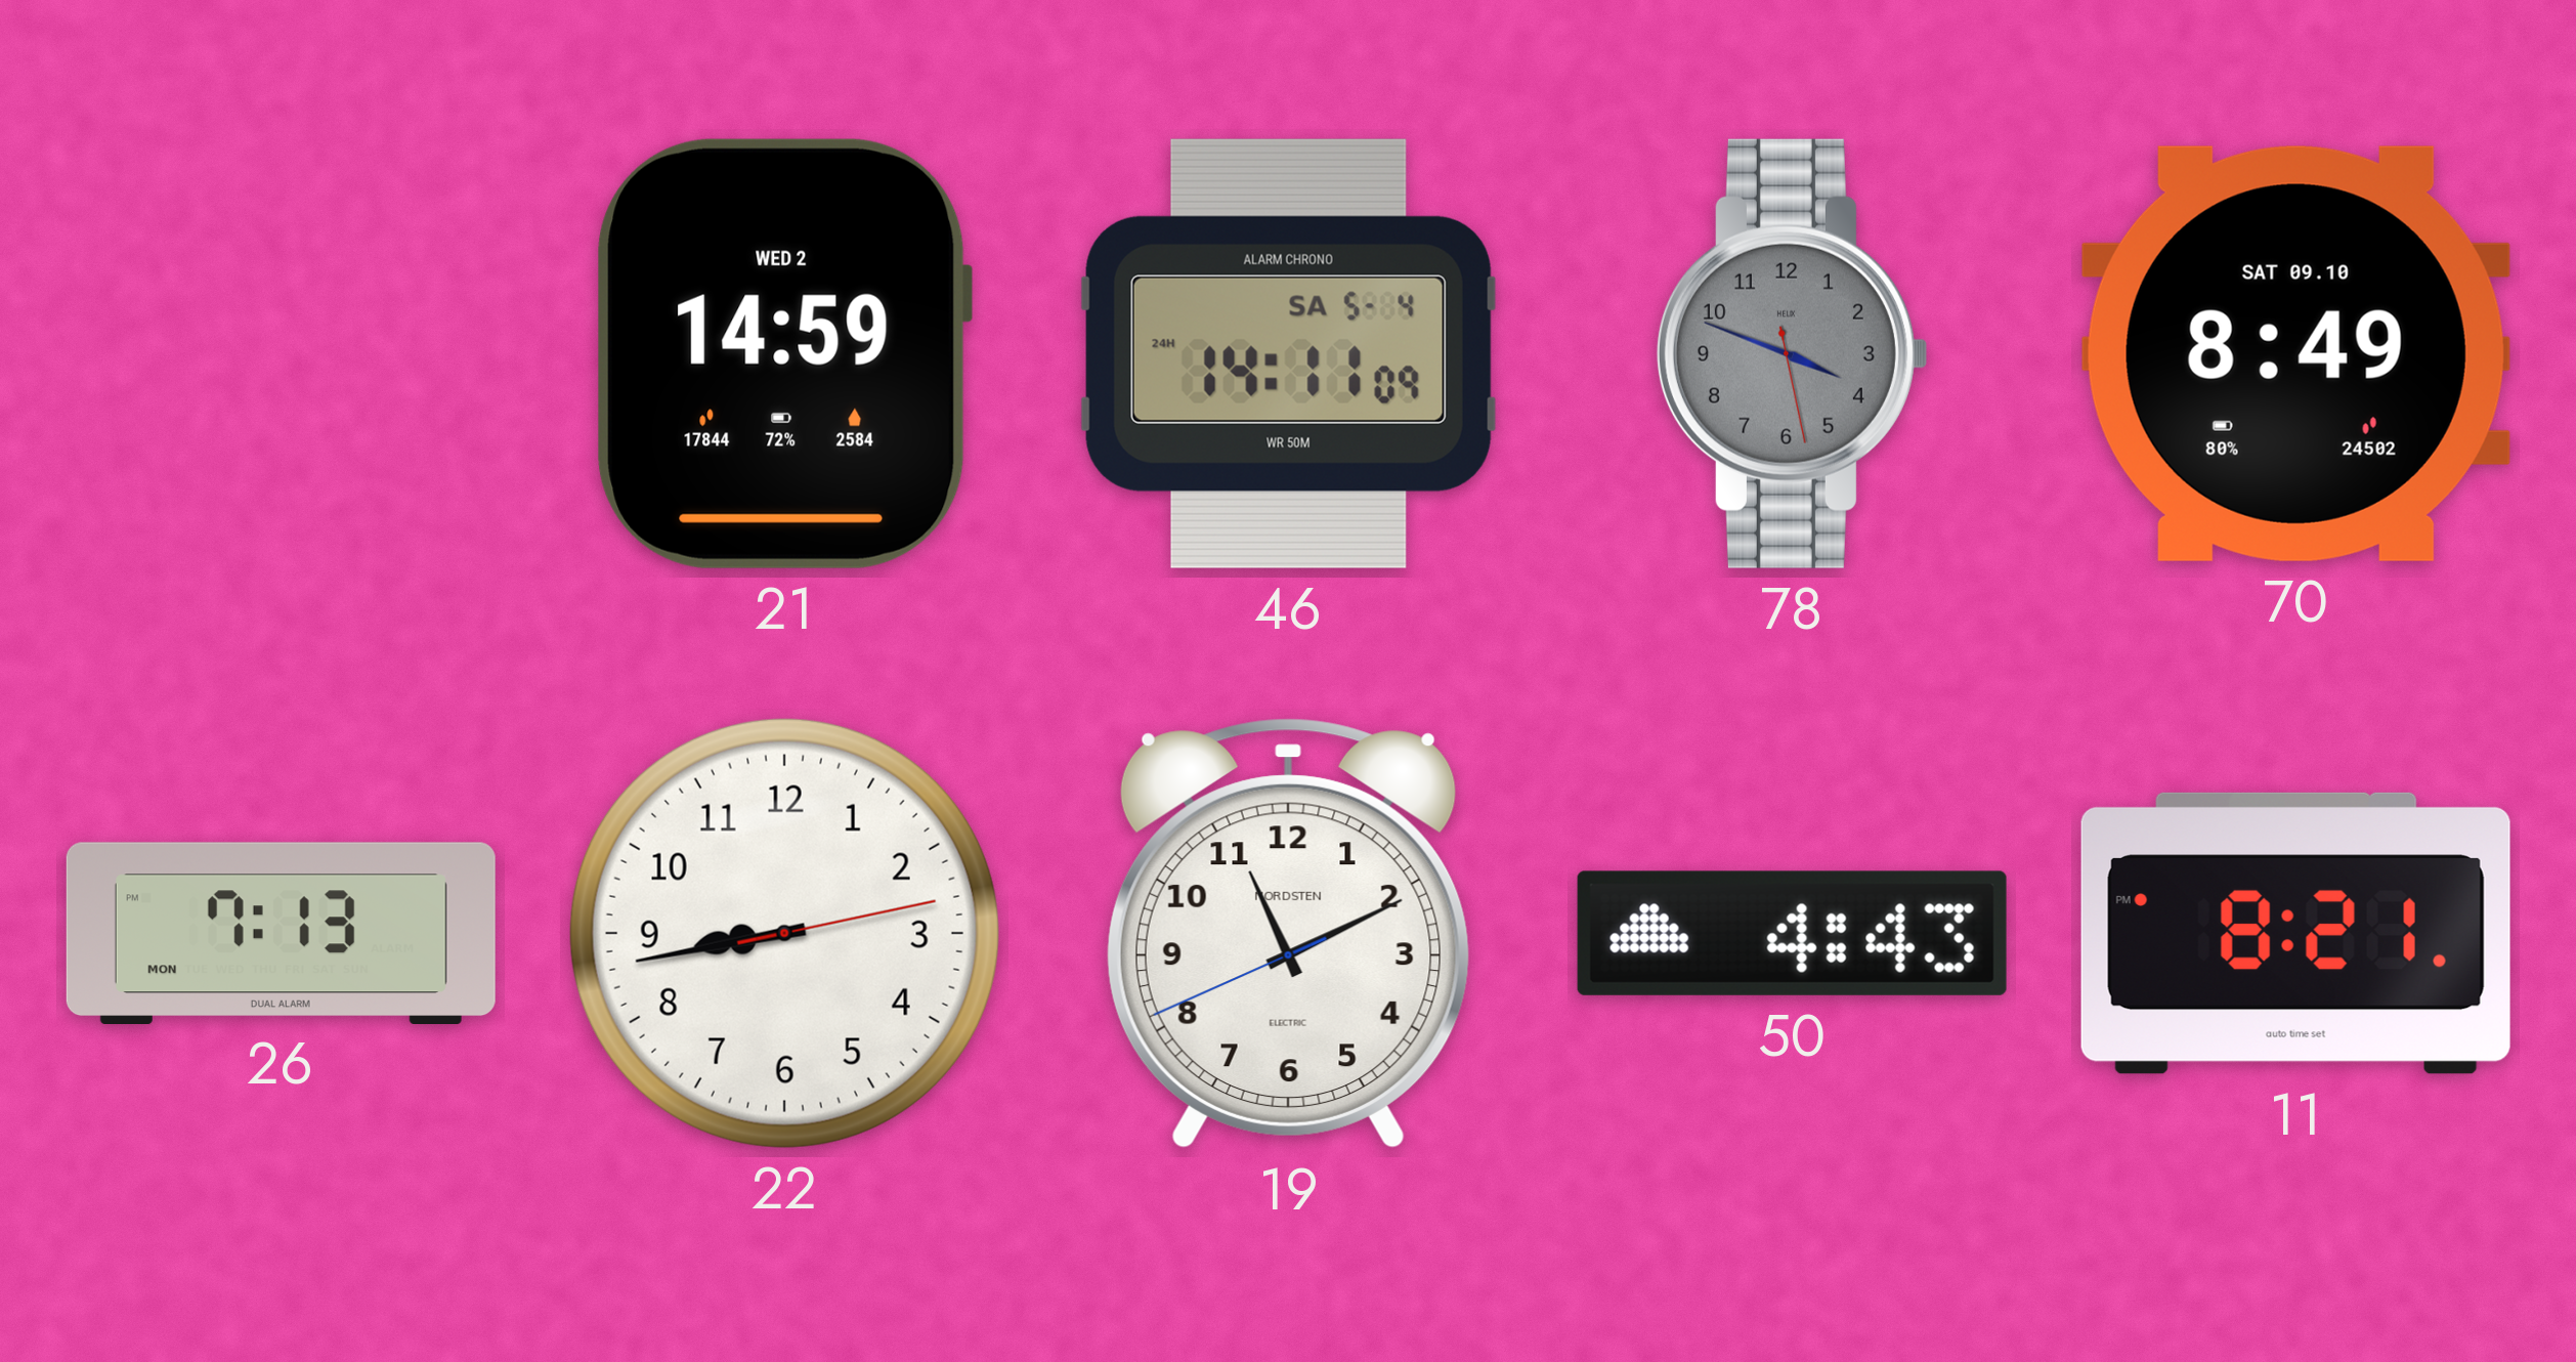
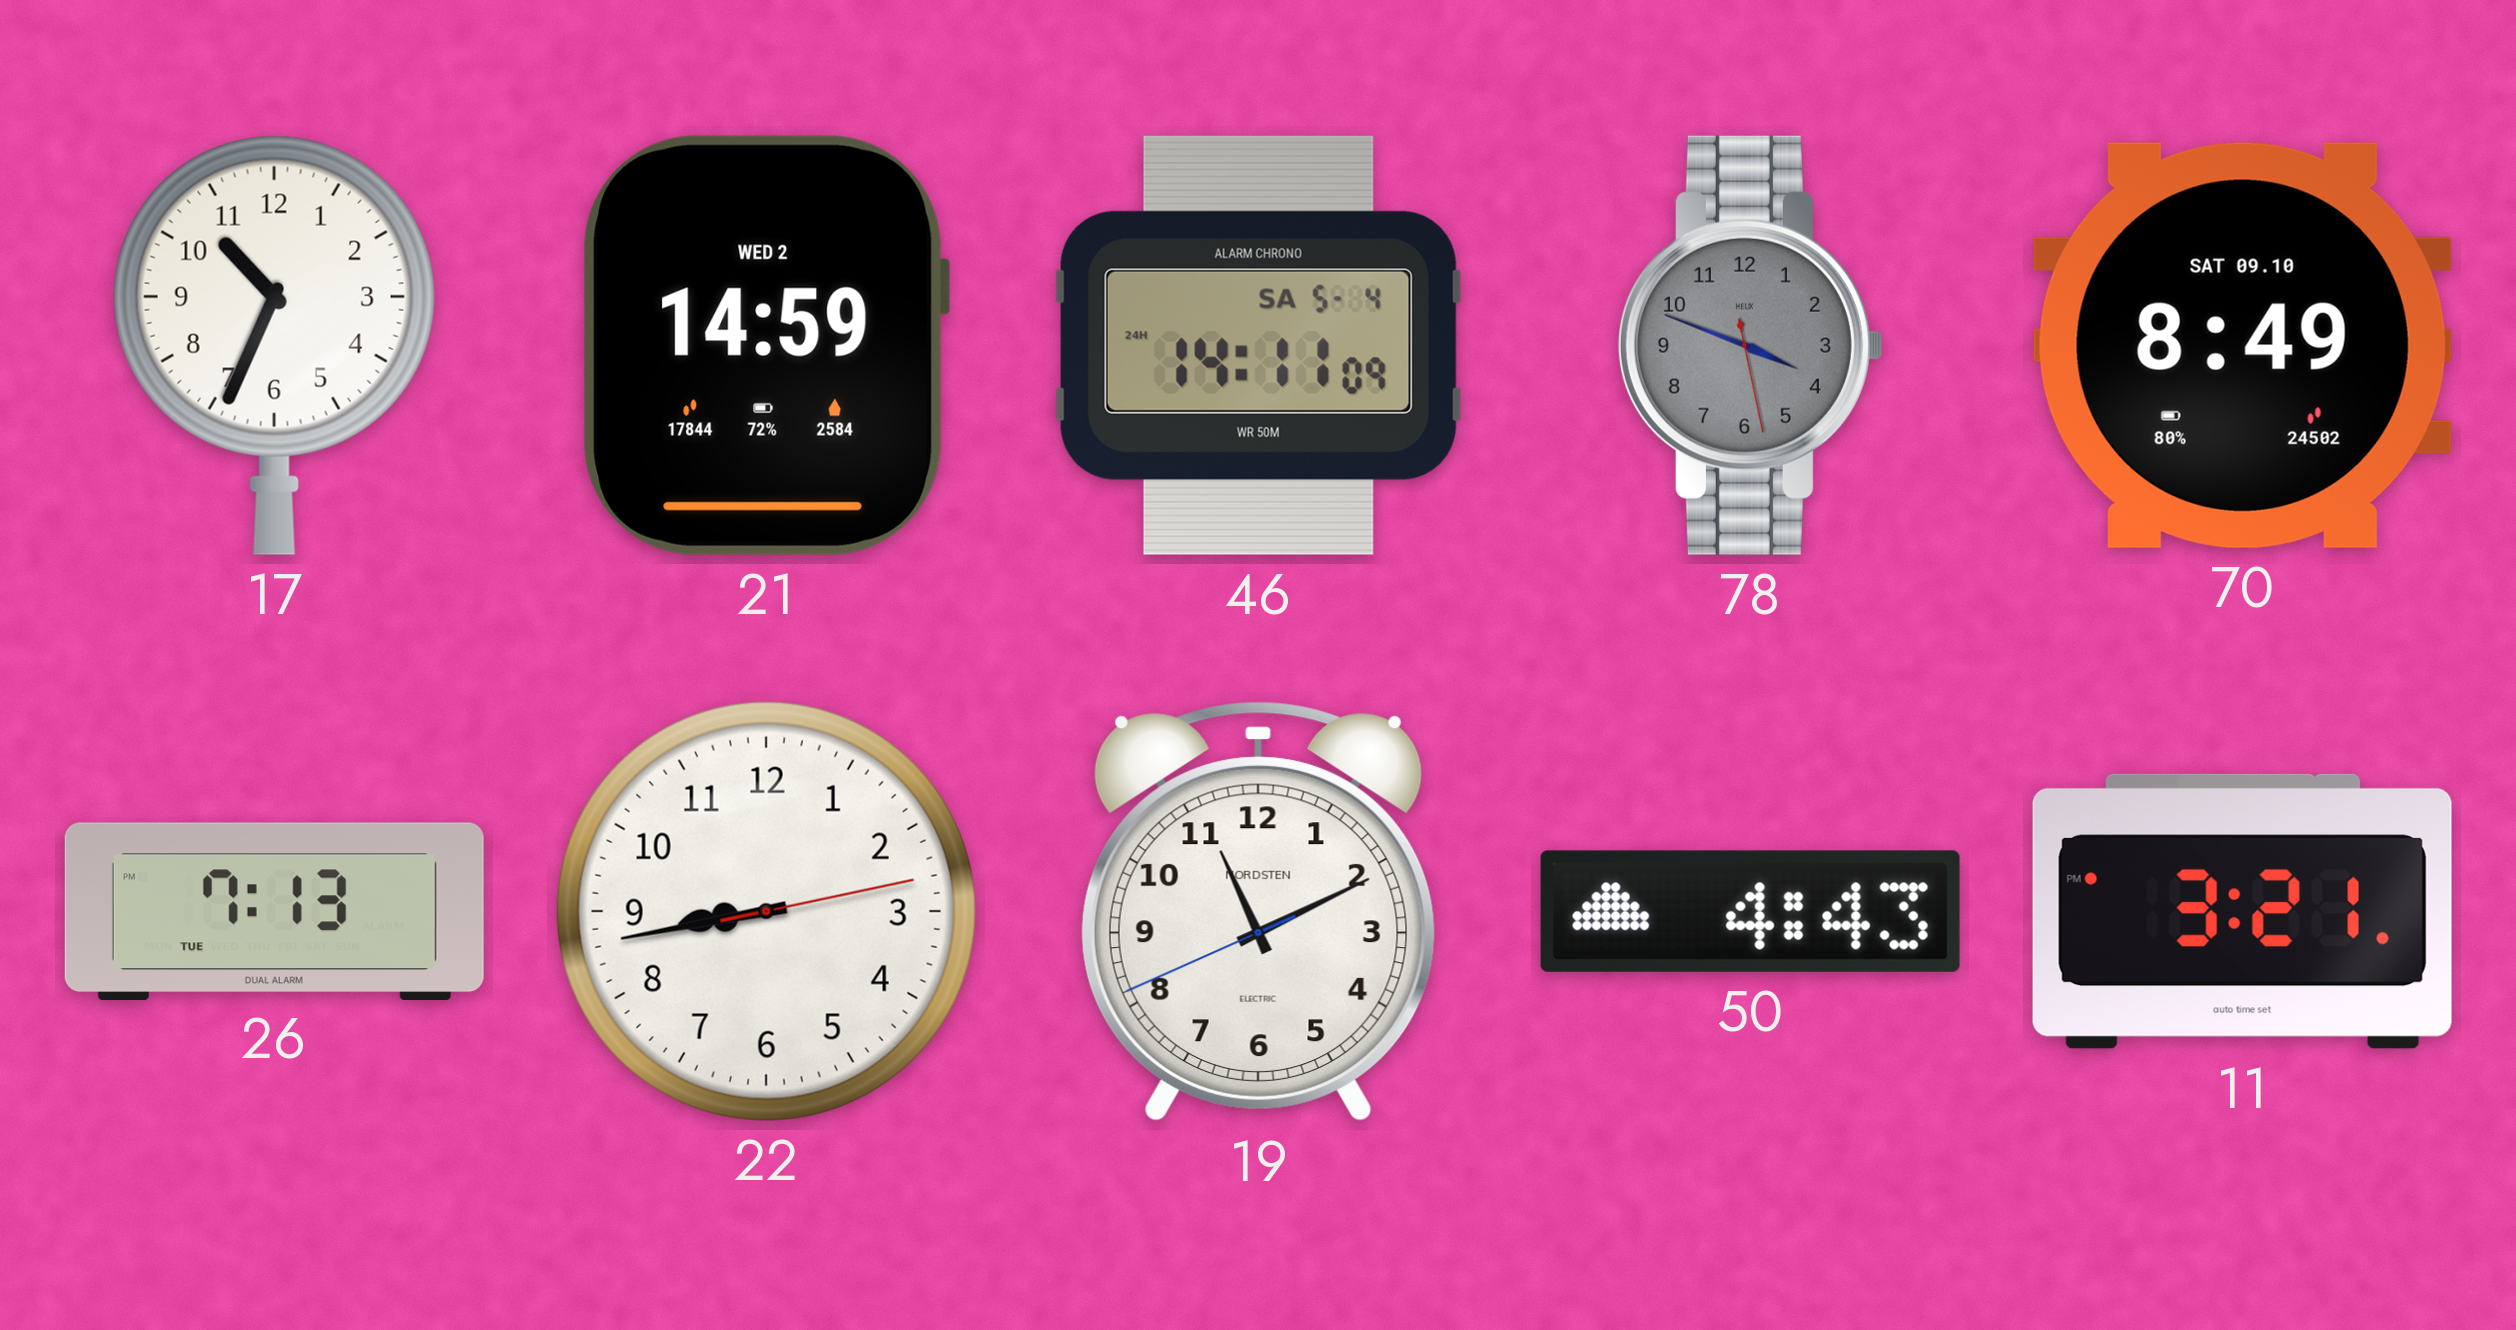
17: none -> 10:34 (274, 345)
26 date: MON -> TUE (274, 911)
11: 8:21 -> 3:21 (2242, 911)
